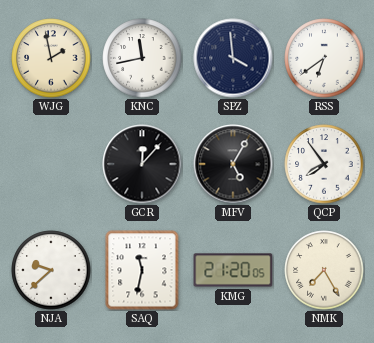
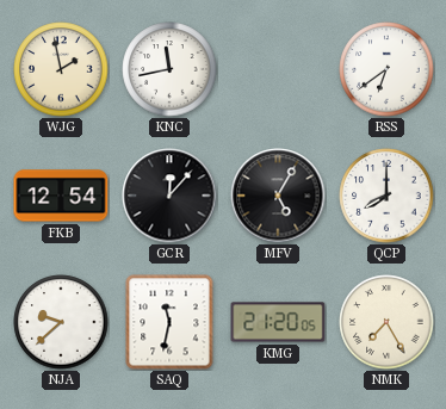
SPZ: 3:59 -> none (233, 58)
FKB: none -> 12:54 (61, 196)
QCP: 7:54 -> 8:00 (386, 196)
